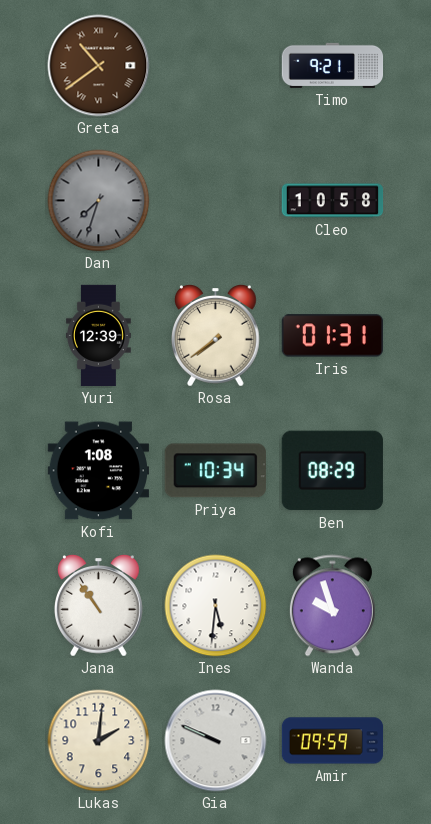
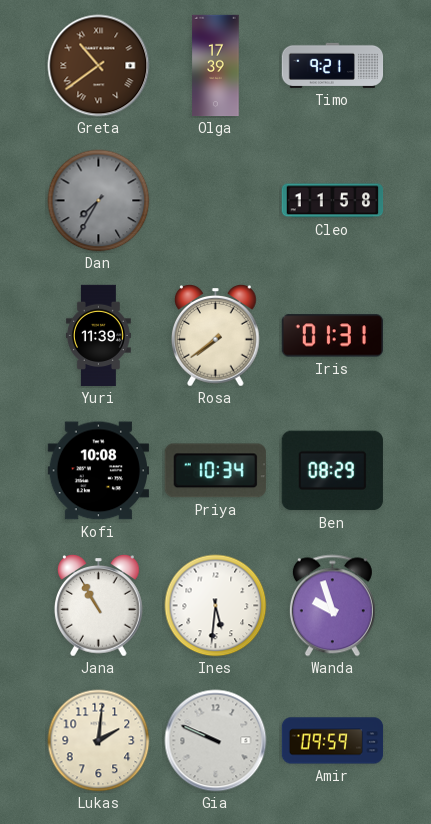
Olga: none -> 17:39 (216, 66)
Dan: 7:33 -> 7:35 (99, 201)
Cleo: 10:58 -> 11:58 (333, 201)
Yuri: 12:39 -> 11:39 (98, 336)
Kofi: 1:08 -> 10:08 (98, 471)
Jana: 10:54 -> 10:55 (99, 606)
